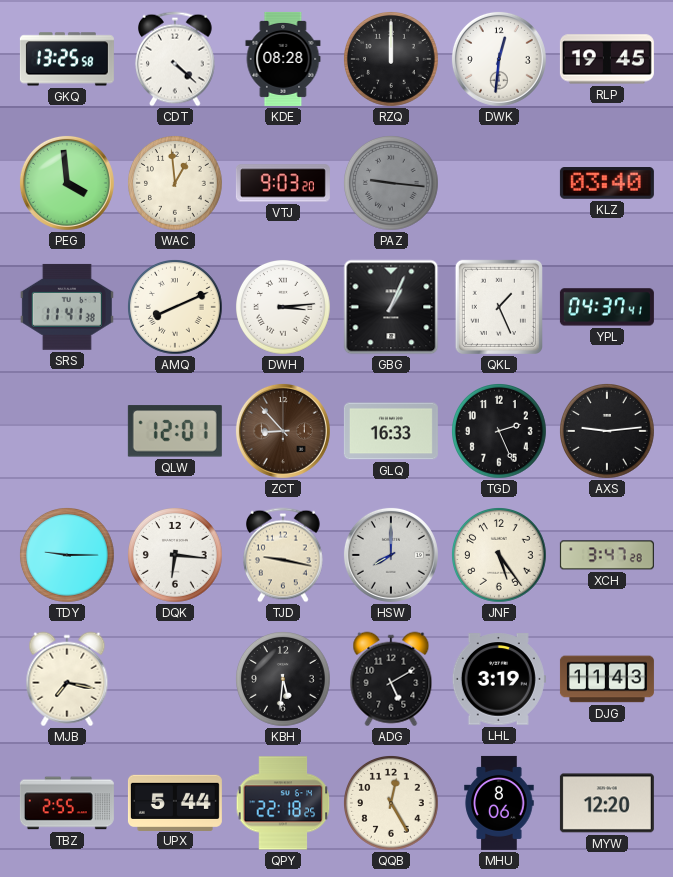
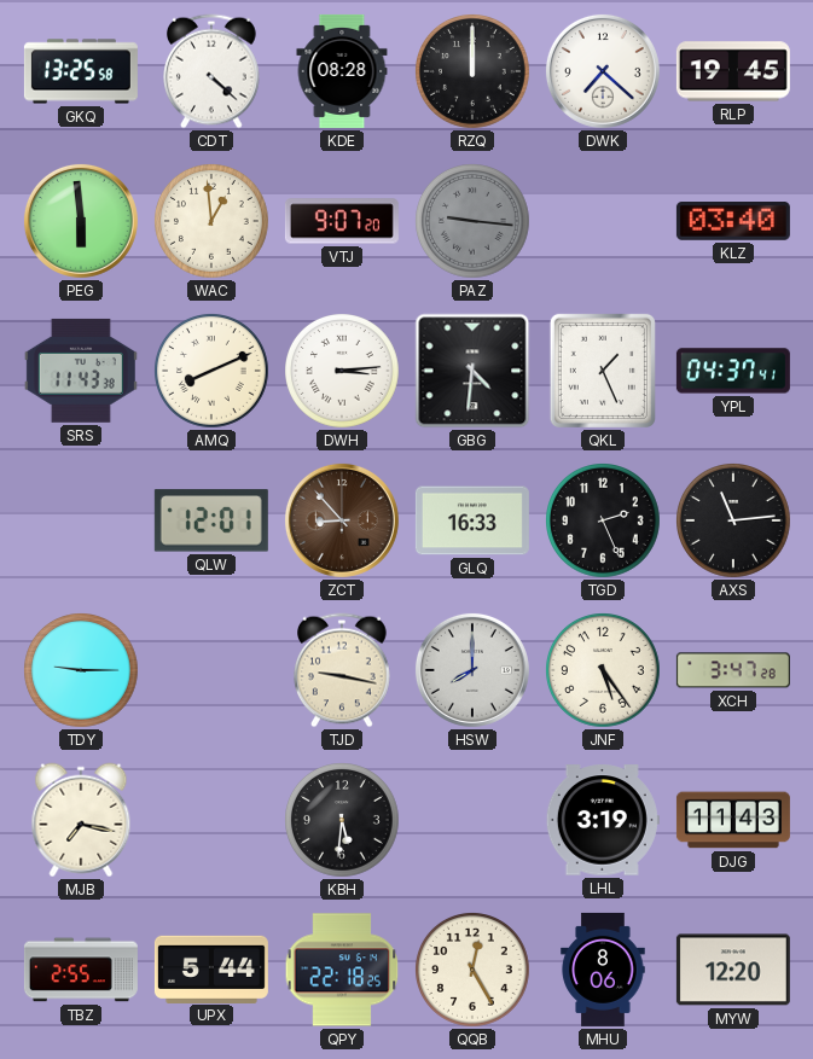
DWK: 12:31 -> 7:22 (603, 71)
PEG: 3:59 -> 5:59 (81, 221)
VTJ: 9:03 -> 9:07 (342, 221)
SRS: 11:41 -> 11:43 (81, 371)
GBG: 1:04 -> 4:31 (472, 371)
AXS: 9:14 -> 11:14 (734, 522)
DQK: 6:16 -> none (176, 556)
ADG: 5:10 -> none (391, 679)
